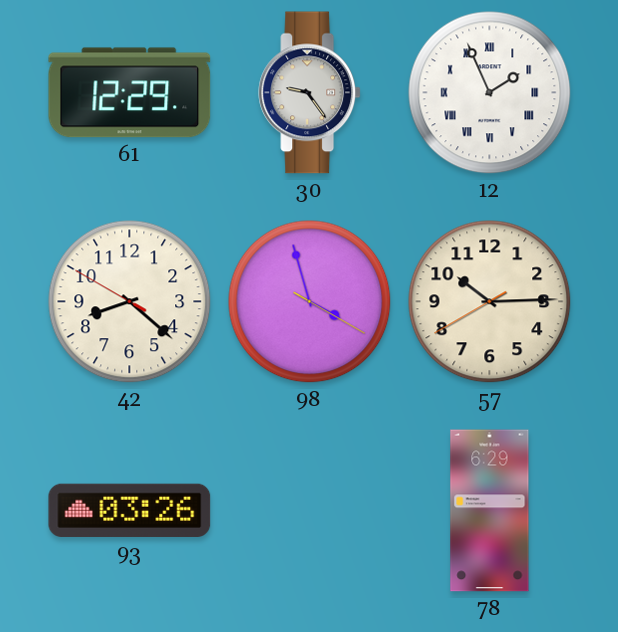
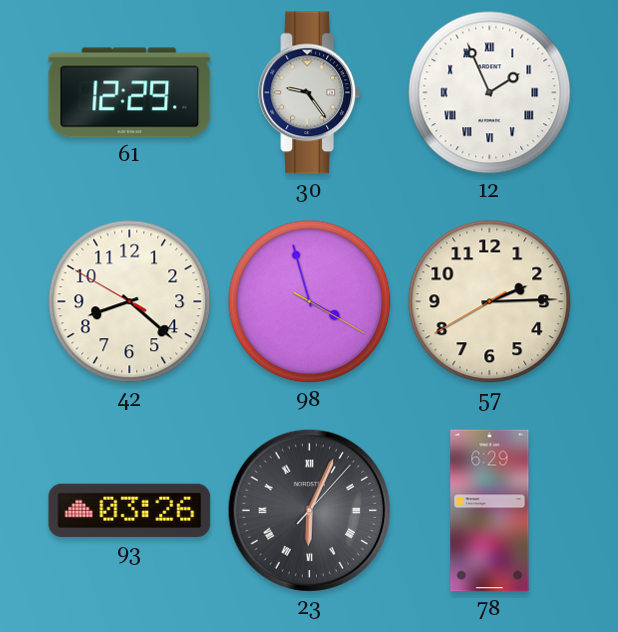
57: 10:14 -> 2:14 (490, 302)
23: none -> 6:04 (309, 510)
